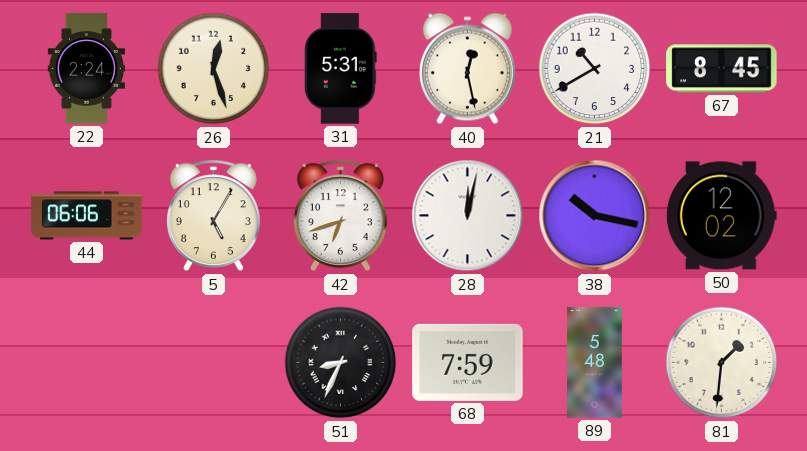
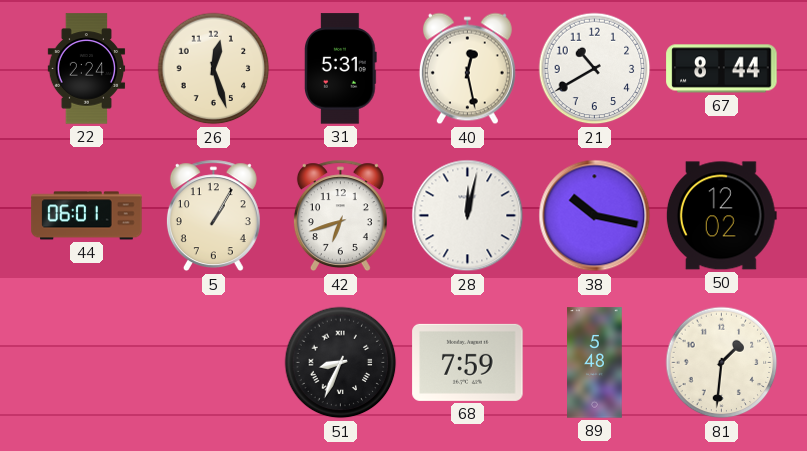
67: 8:45 -> 8:44 (722, 69)
44: 06:06 -> 06:01 (87, 216)
5: 5:05 -> 1:05 (213, 216)
